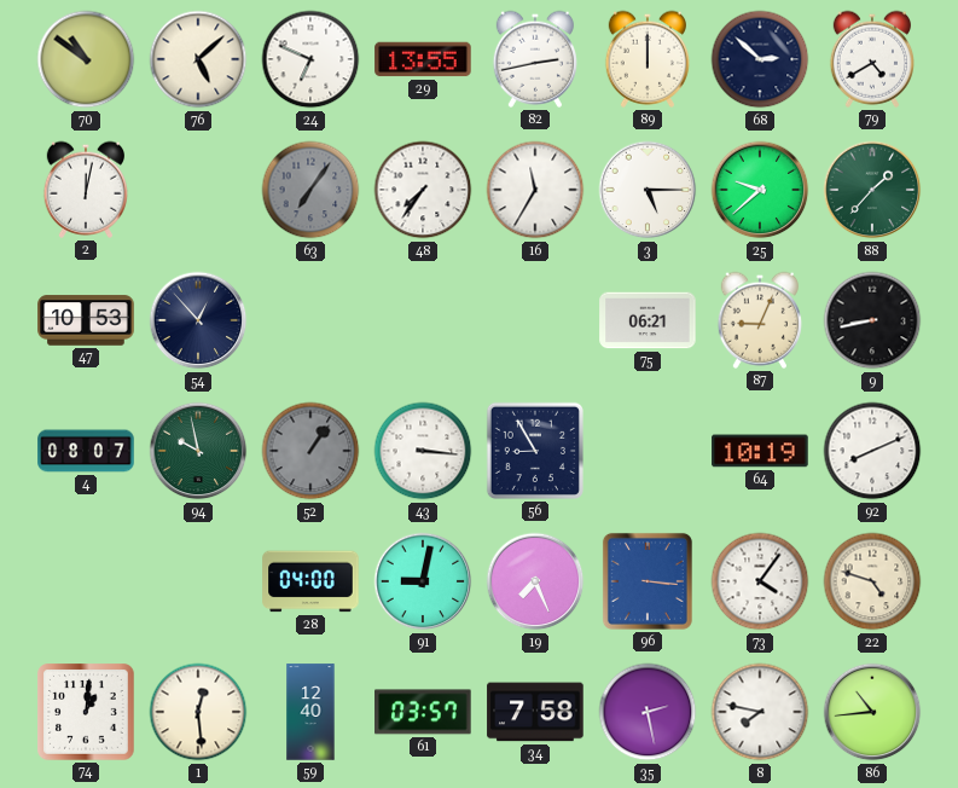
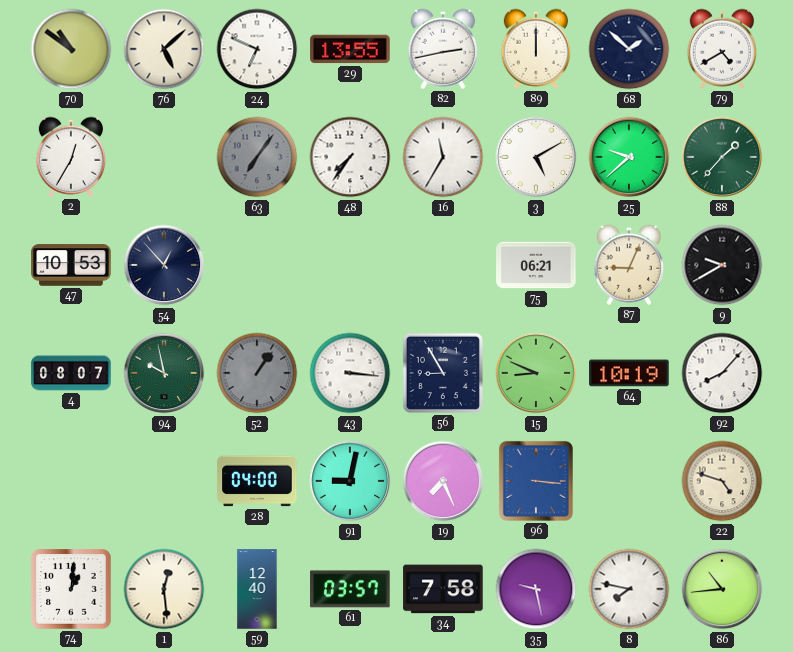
68: 2:52 -> 1:52 (629, 49)
2: 12:02 -> 12:35 (70, 157)
3: 5:15 -> 5:10 (536, 157)
9: 8:43 -> 9:40 (722, 265)
15: none -> 8:49 (536, 373)
92: 8:11 -> 8:07 (722, 373)
73: 4:06 -> none (760, 581)
35: 2:28 -> 9:28 (536, 589)
